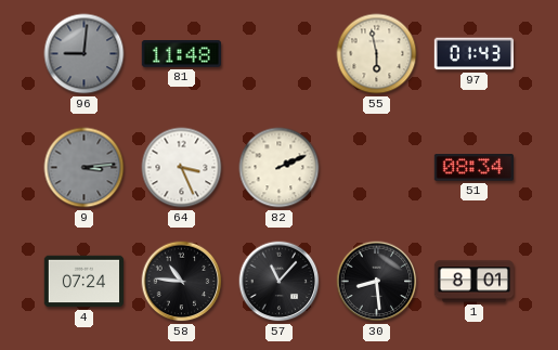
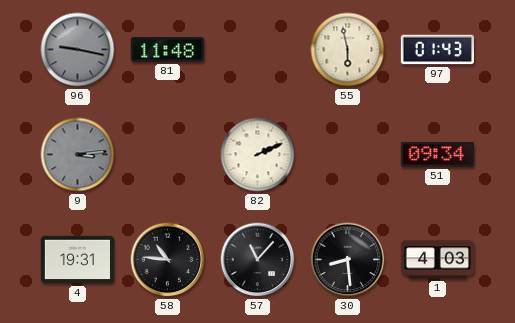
96: 9:01 -> 9:17 (78, 50)
64: 3:26 -> none (182, 168)
51: 08:34 -> 09:34 (437, 155)
4: 07:24 -> 19:31 (77, 260)
1: 8:01 -> 4:03 (437, 260)
